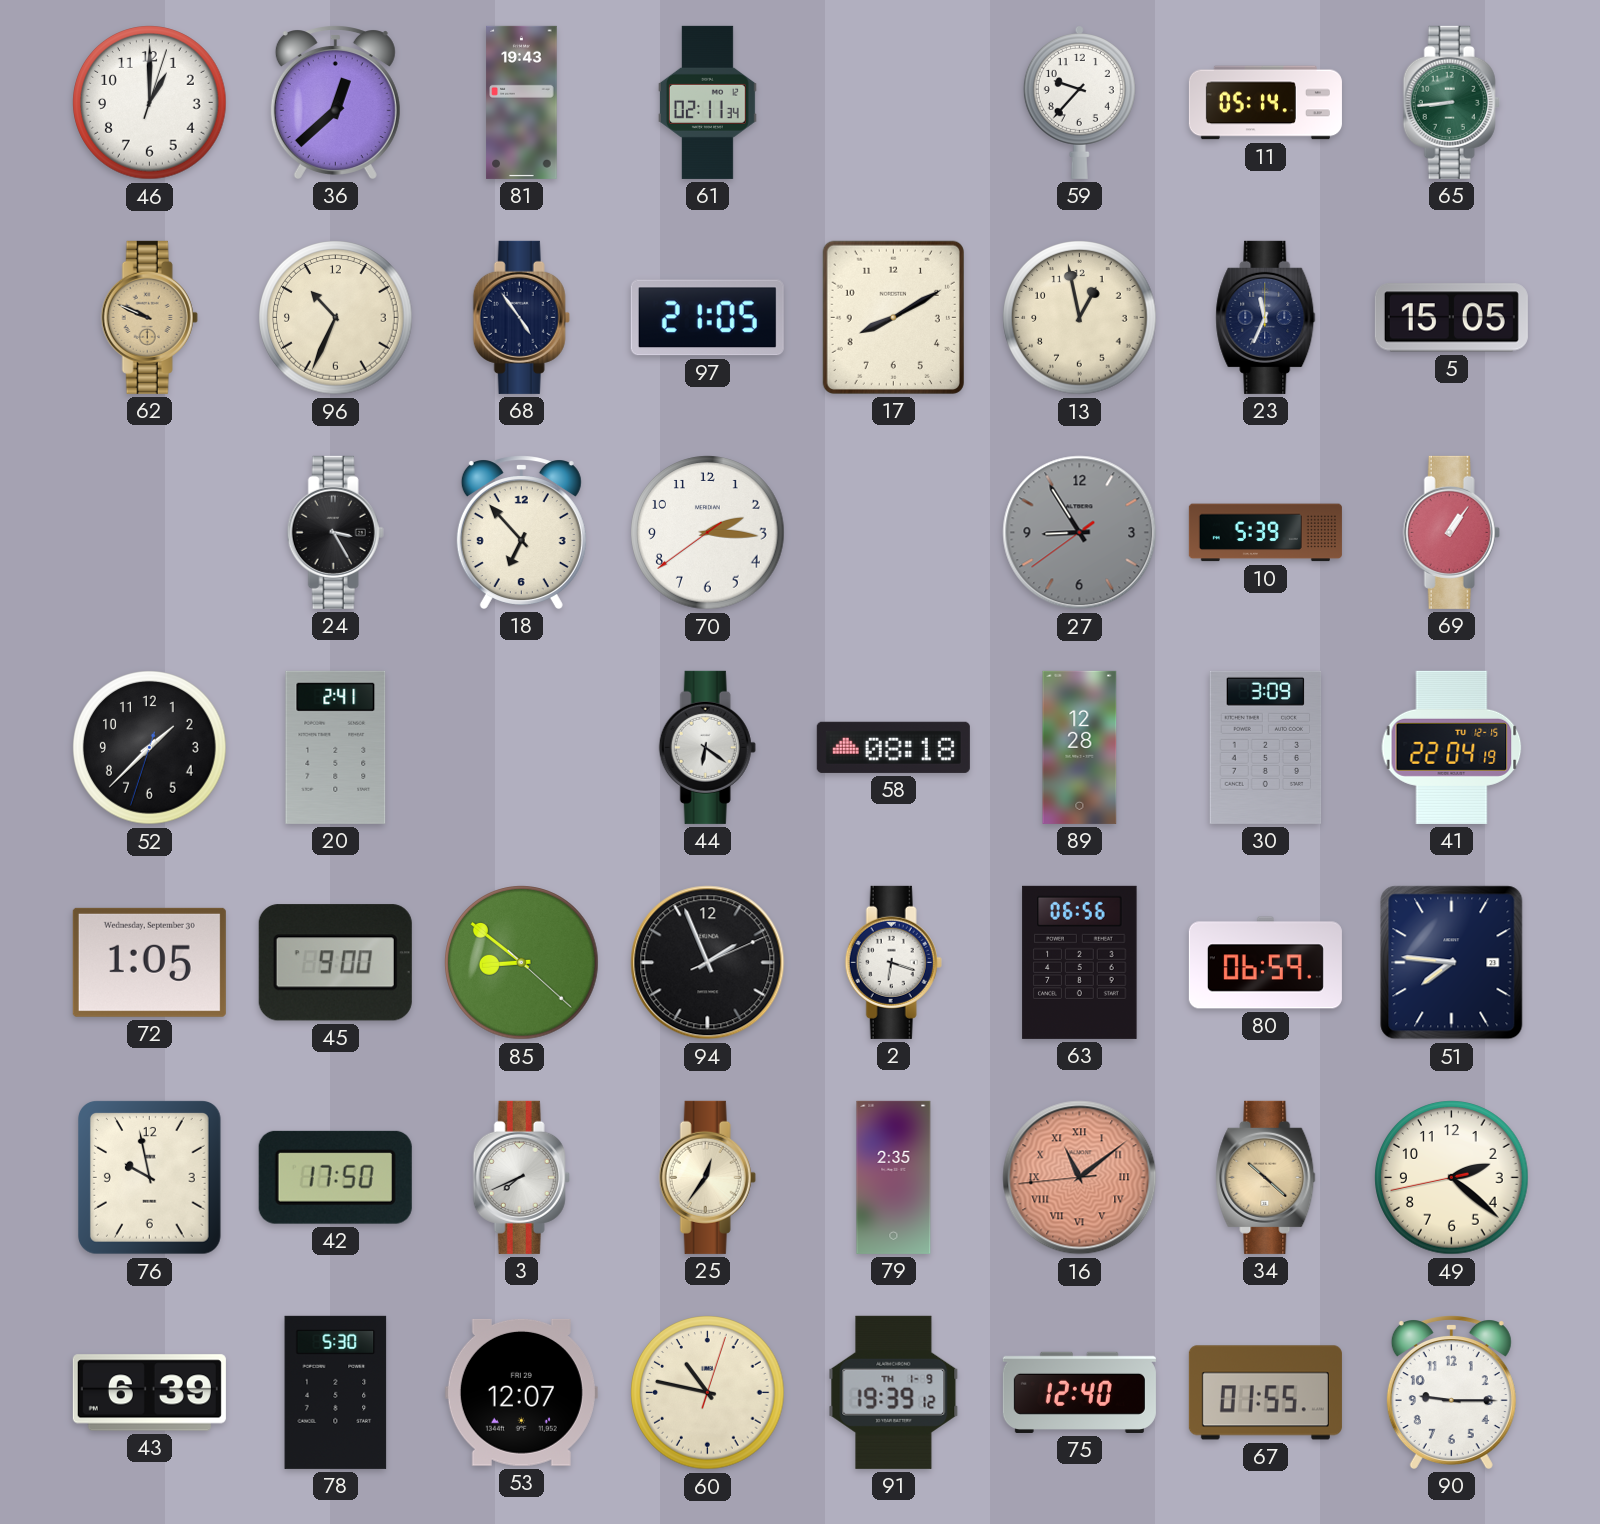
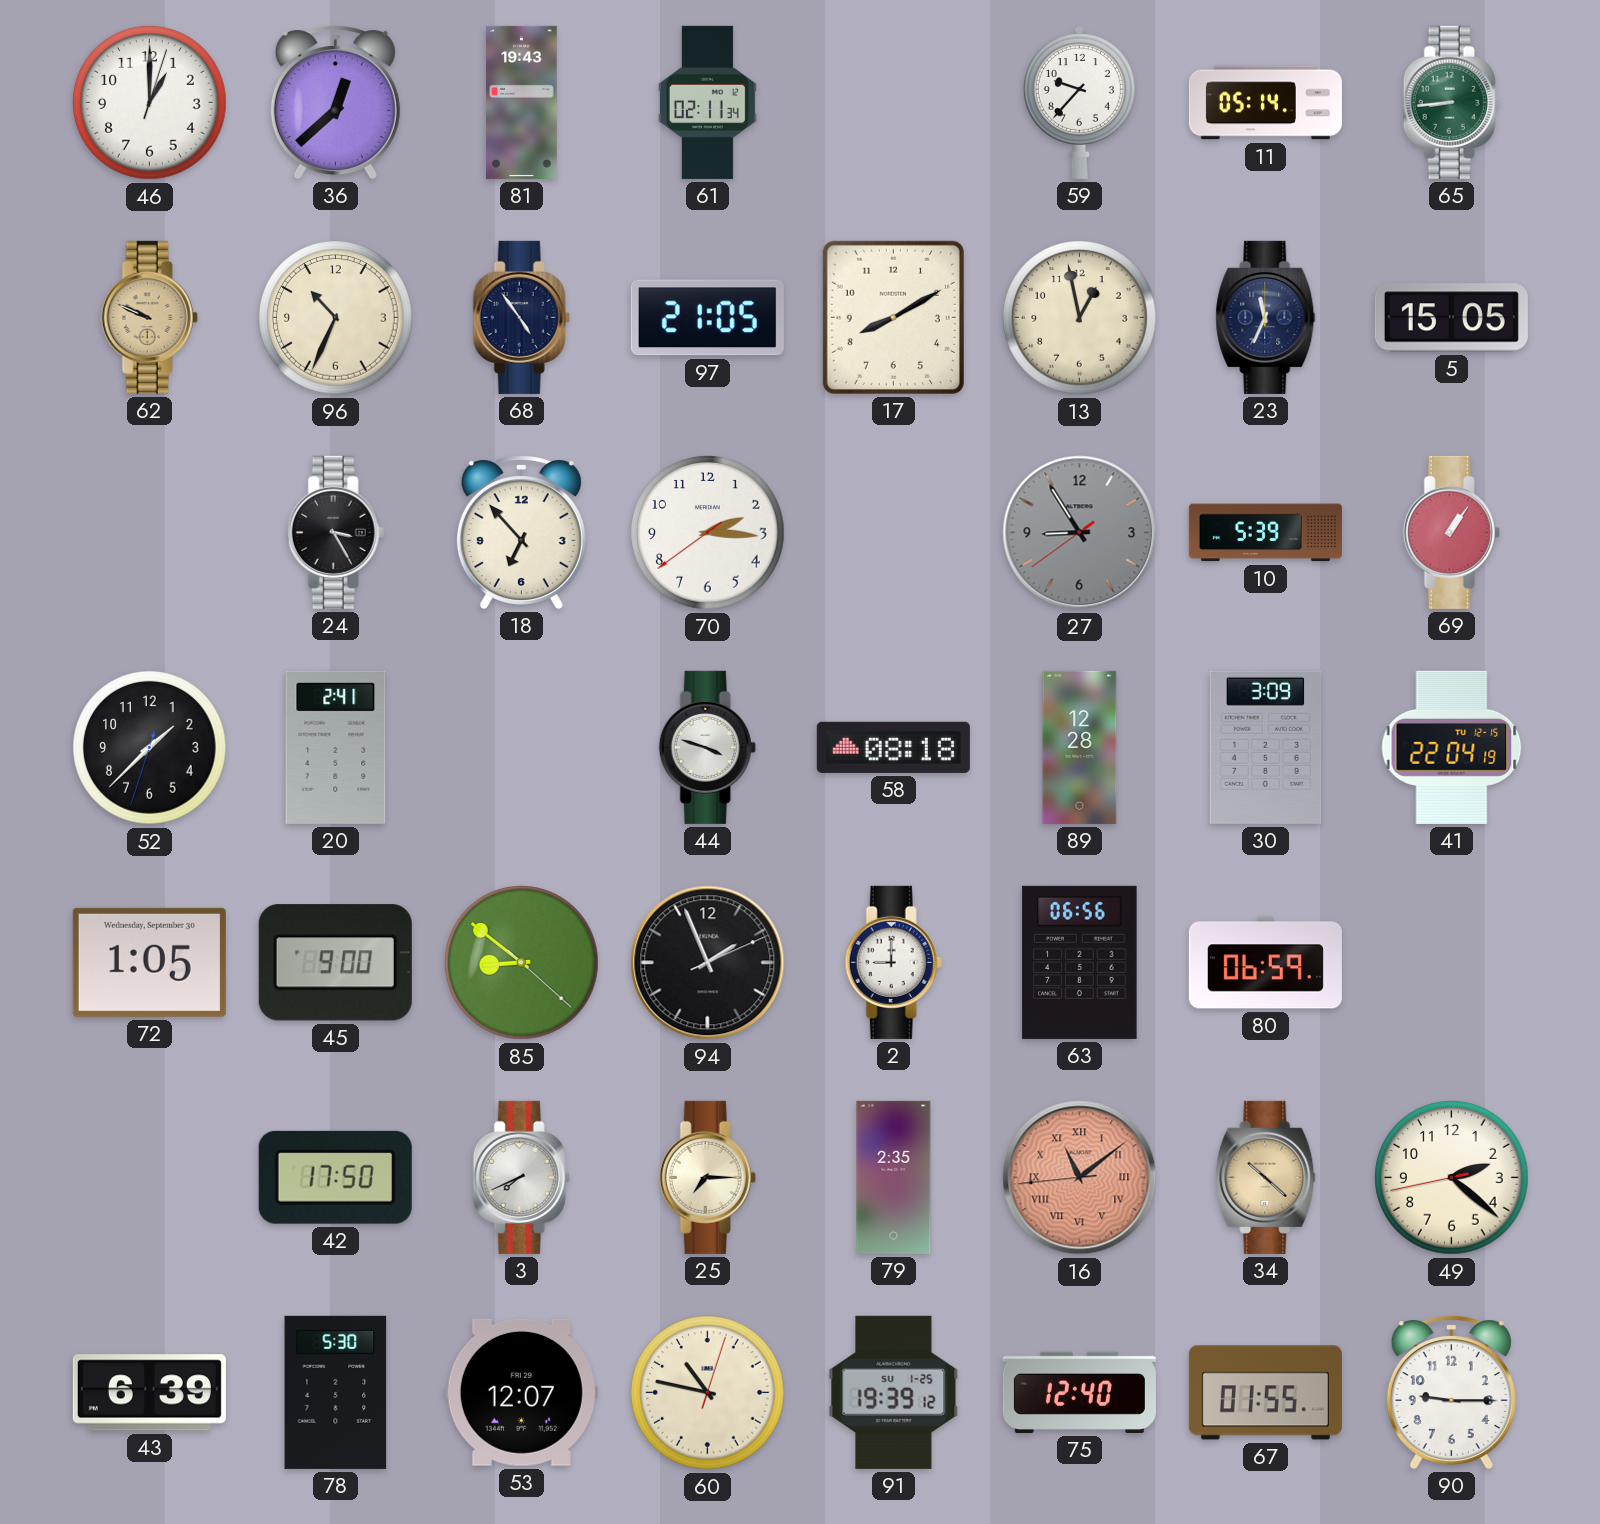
44: 6:21 -> 3:48 (707, 747)
2: 6:18 -> 9:00 (893, 962)
51: 7:46 -> none (1452, 963)
76: 9:58 -> none (149, 1178)
25: 12:36 -> 7:15 (707, 1177)
91 date: TH 1-9 -> SU 1-25 (894, 1392)
